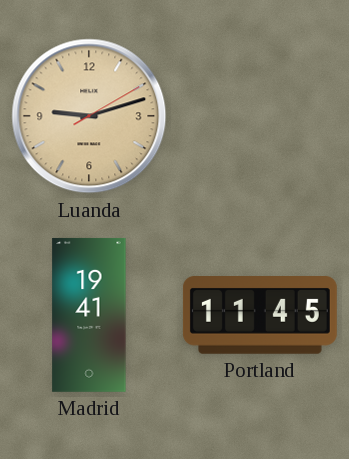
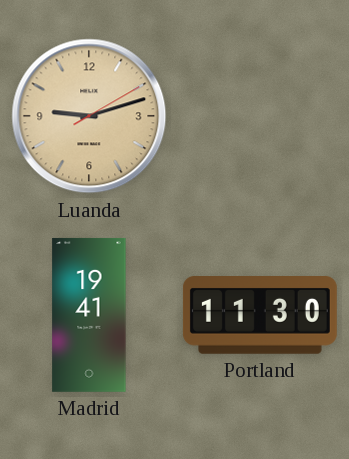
Portland: 11:45 -> 11:30 (260, 316)
